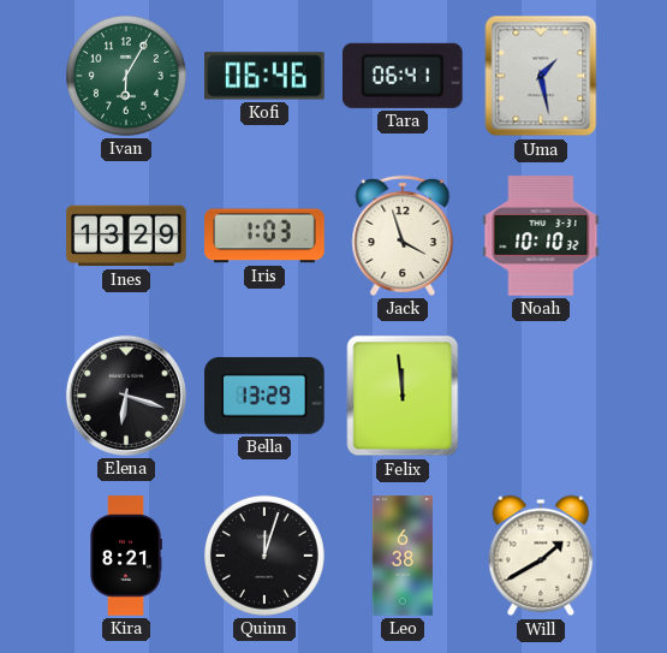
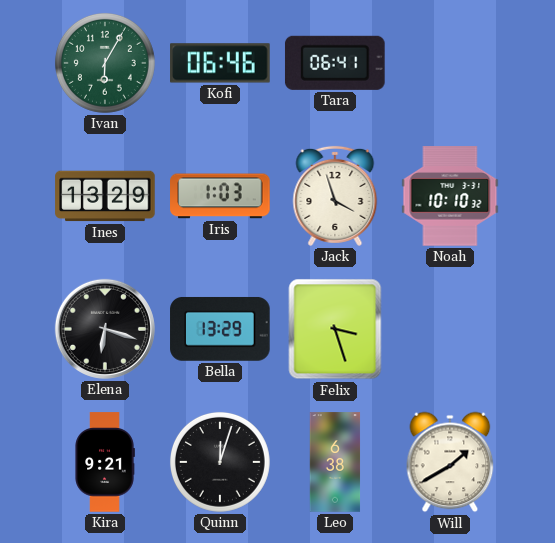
Uma: 1:28 -> none (541, 76)
Felix: 11:59 -> 3:27 (335, 329)
Kira: 8:21 -> 9:21 (105, 462)
